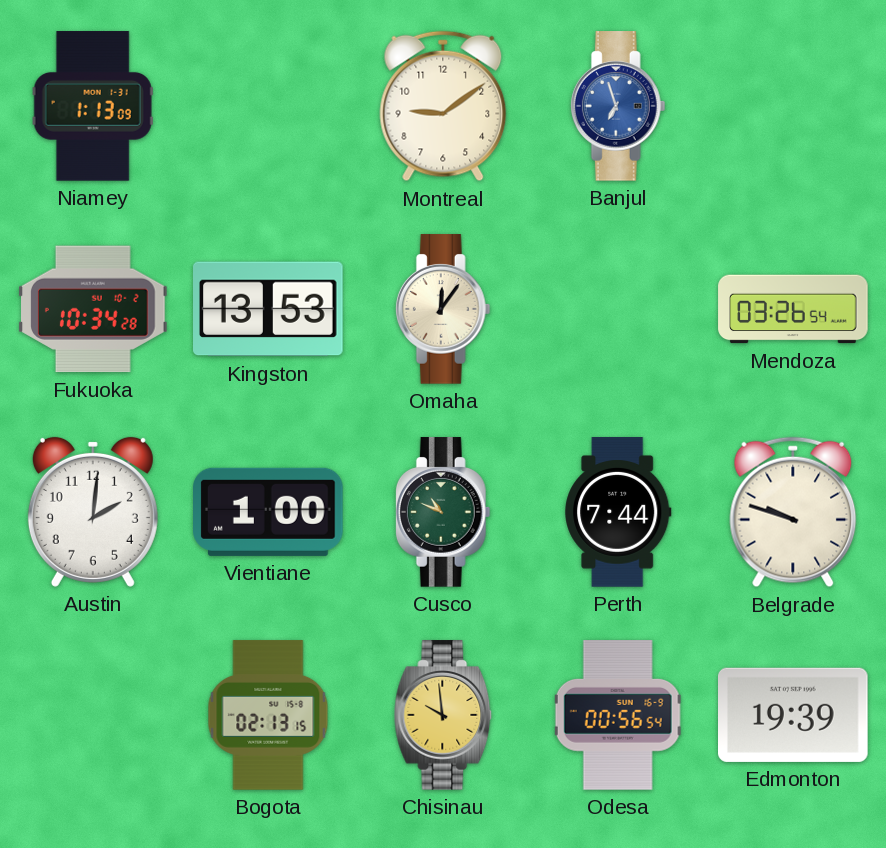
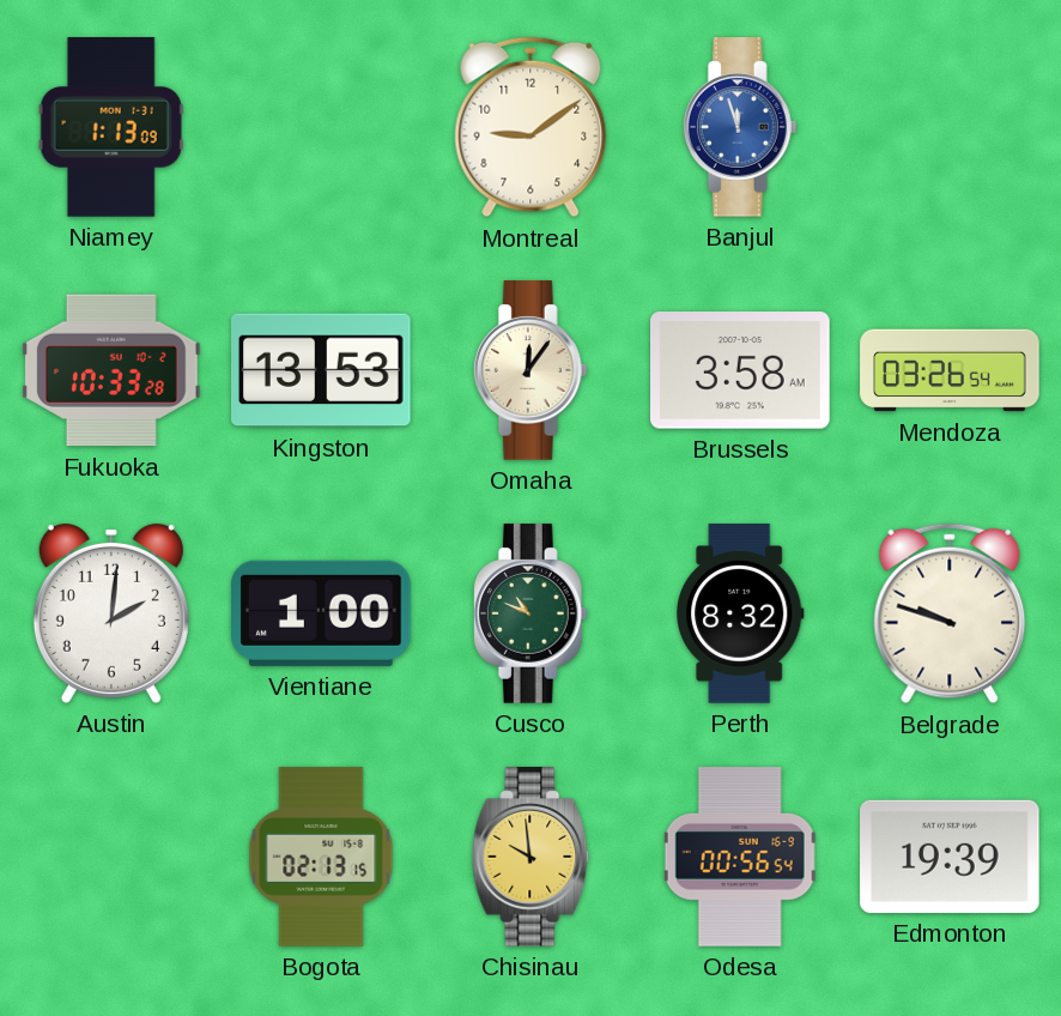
Banjul: 6:57 -> 11:57 (740, 127)
Fukuoka: 10:34 -> 10:33 (113, 370)
Brussels: none -> 3:58 (741, 370)
Perth: 7:44 -> 8:32 (740, 613)
